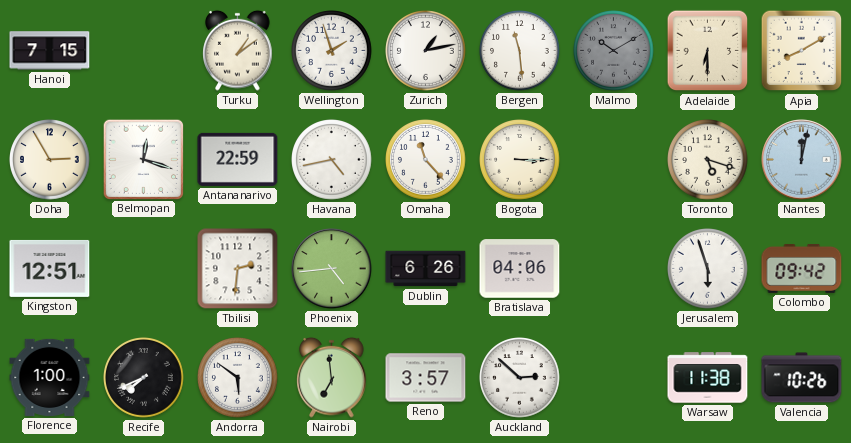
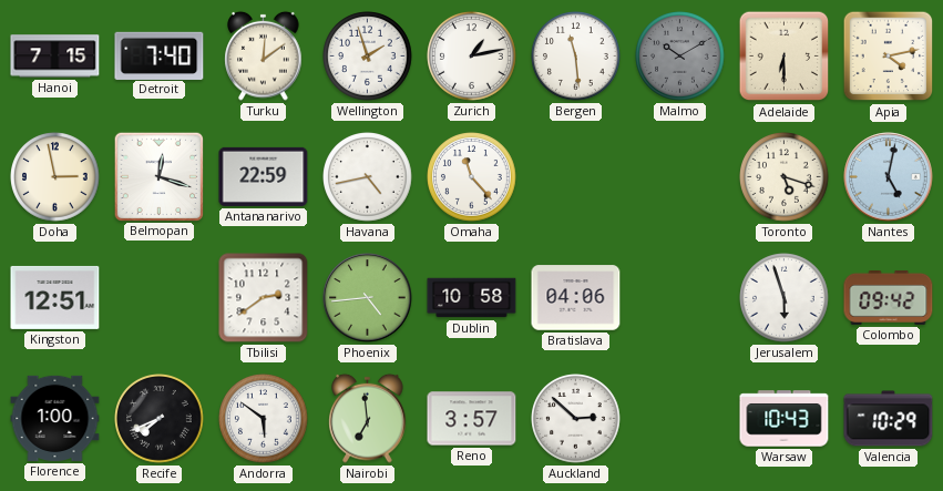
Detroit: none -> 7:40 (160, 55)
Turku: 1:09 -> 12:09 (264, 55)
Apia: 8:10 -> 4:13 (889, 57)
Doha: 2:55 -> 2:58 (55, 177)
Bogota: 3:15 -> none (520, 160)
Nantes: 12:02 -> 5:02 (889, 177)
Tbilisi: 2:31 -> 2:39 (264, 298)
Dublin: 6:26 -> 10:58 (472, 298)
Warsaw: 11:38 -> 10:43 (785, 419)
Valencia: 10:26 -> 10:29 (889, 419)
